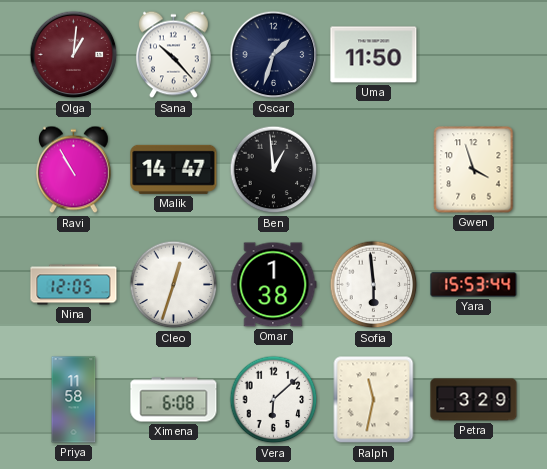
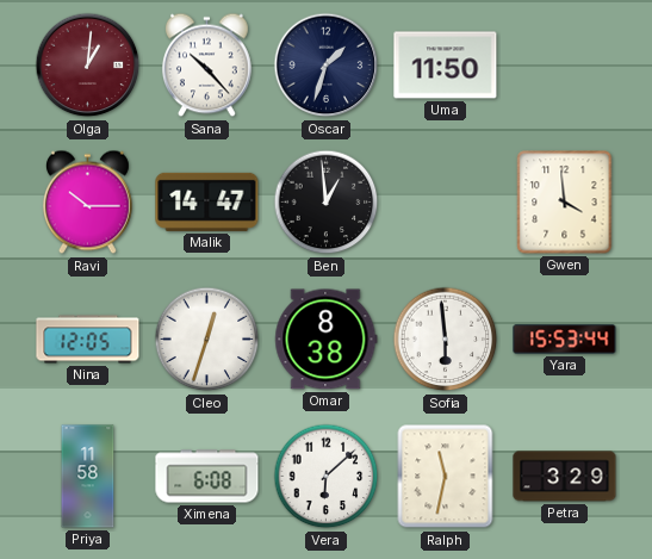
Ravi: 10:55 -> 10:15 (87, 203)
Gwen: 3:57 -> 3:59 (565, 203)
Omar: 1:38 -> 8:38 (327, 340)
